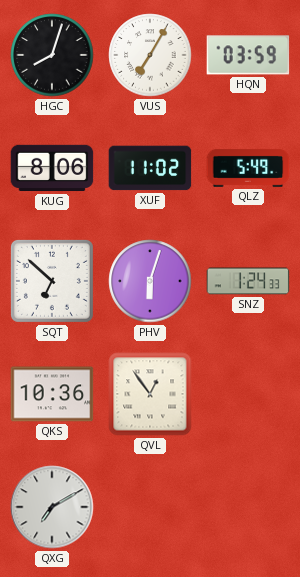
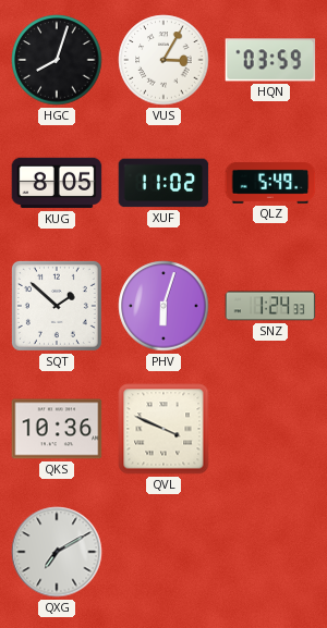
VUS: 7:05 -> 3:05 (163, 60)
KUG: 8:06 -> 8:05 (57, 183)
SQT: 6:52 -> 1:52 (57, 306)
QVL: 12:54 -> 3:49 (163, 429)
